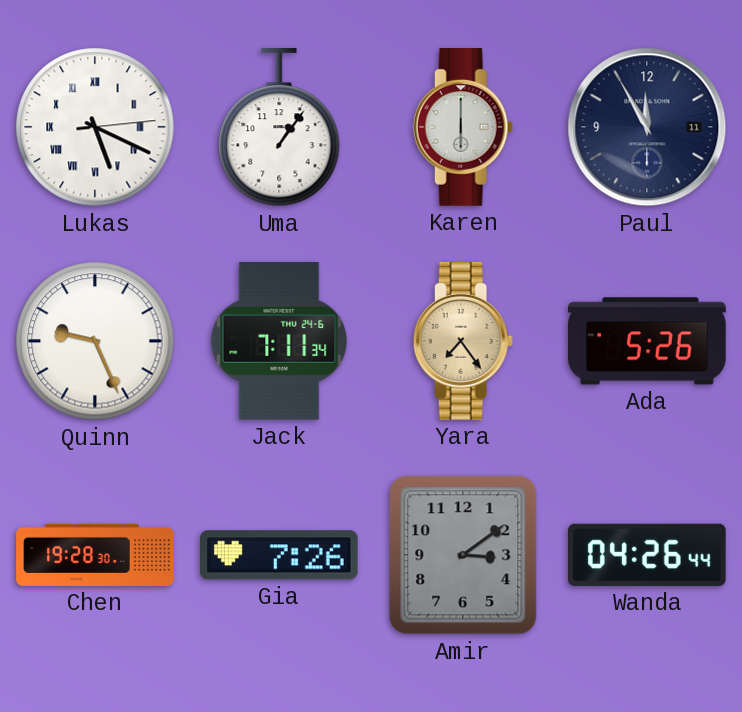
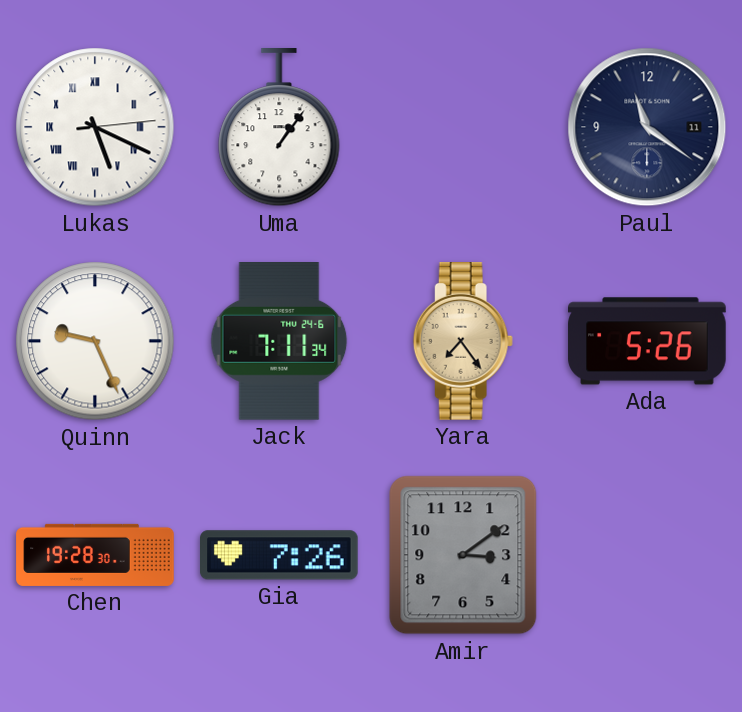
Karen: 6:00 -> none (463, 127)
Paul: 11:55 -> 11:21 (647, 127)
Wanda: 04:26 -> none (648, 555)
